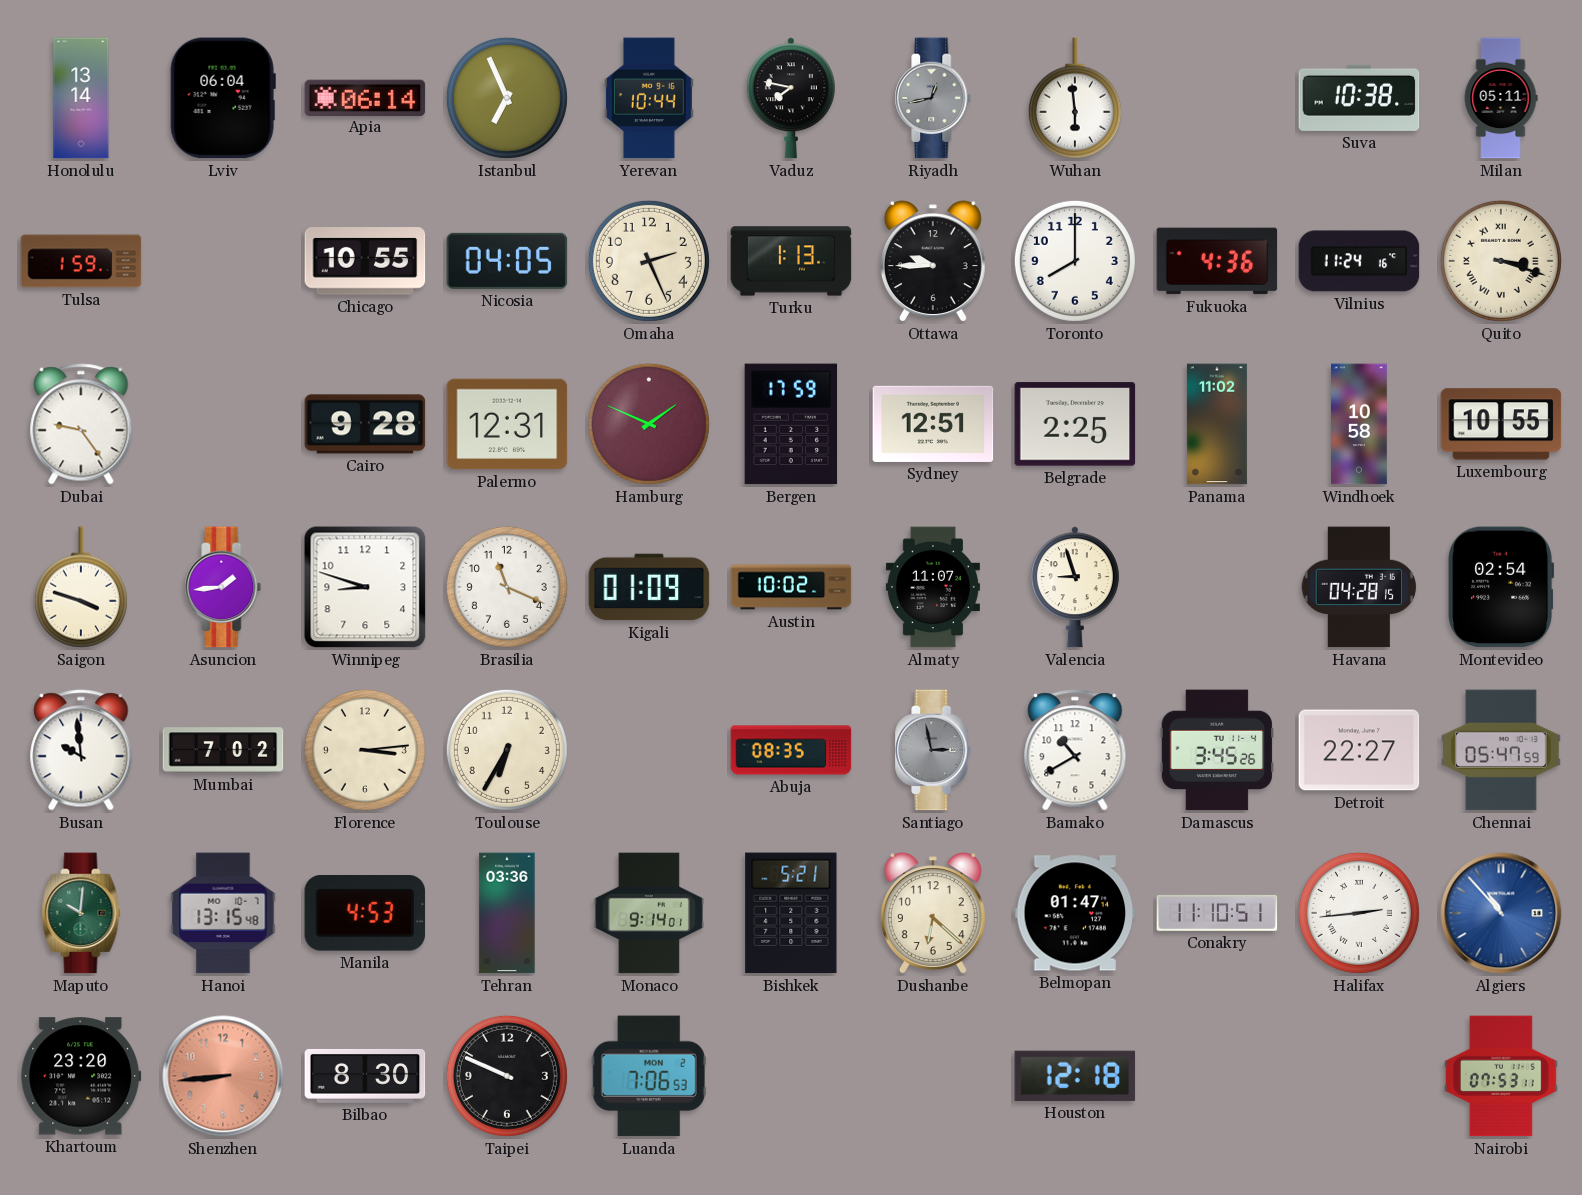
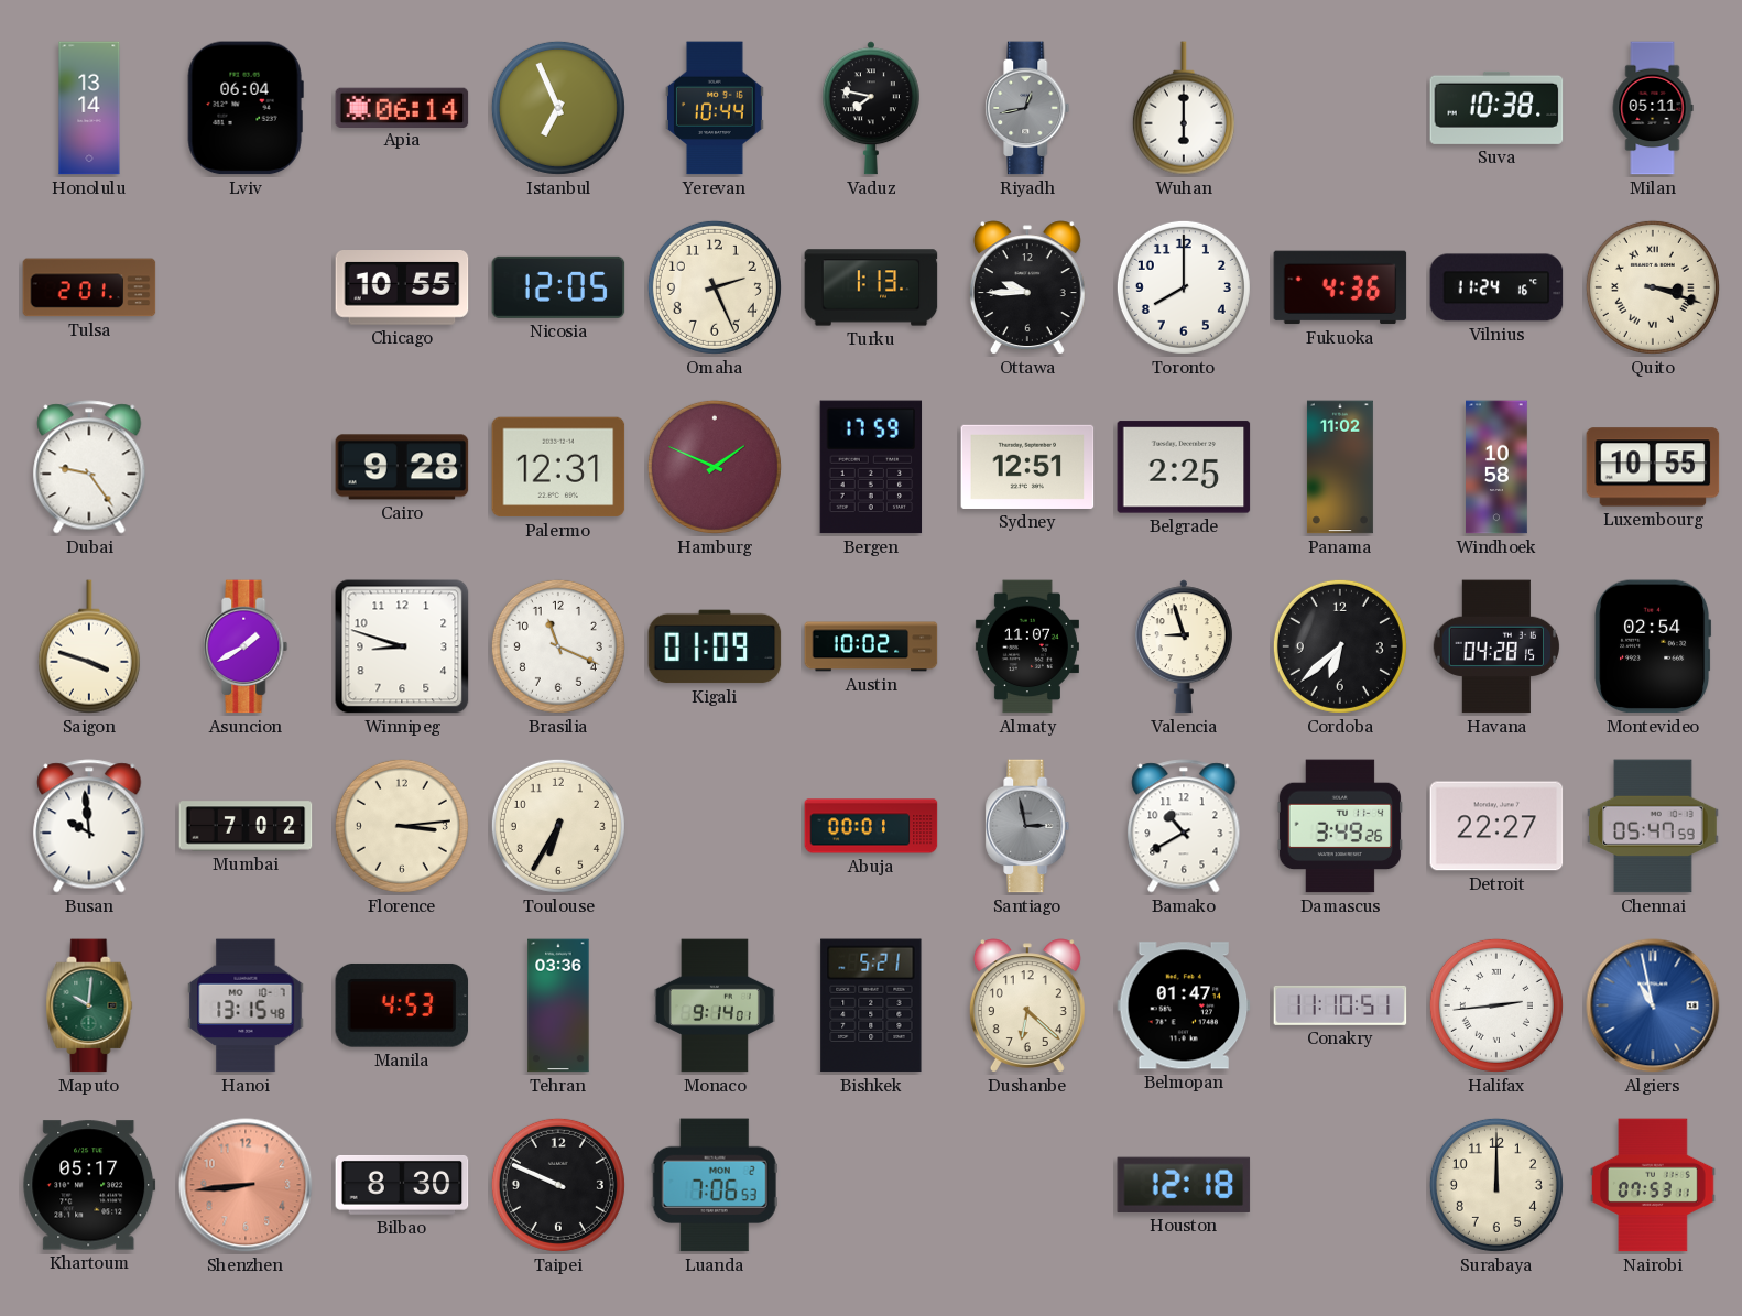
Wuhan: 5:59 -> 6:00 (1184, 108)
Tulsa: 1:59 -> 2:01 (89, 287)
Nicosia: 04:05 -> 12:05 (558, 287)
Asuncion: 1:44 -> 1:40 (246, 646)
Cordoba: none -> 6:38 (1340, 646)
Abuja: 08:35 -> 00:01 (871, 826)
Damascus: 3:45 -> 3:49 (1339, 826)
Algiers: 10:53 -> 10:58 (1653, 1005)
Khartoum: 23:20 -> 05:17 (89, 1185)
Surabaya: none -> 12:00 (1496, 1185)
